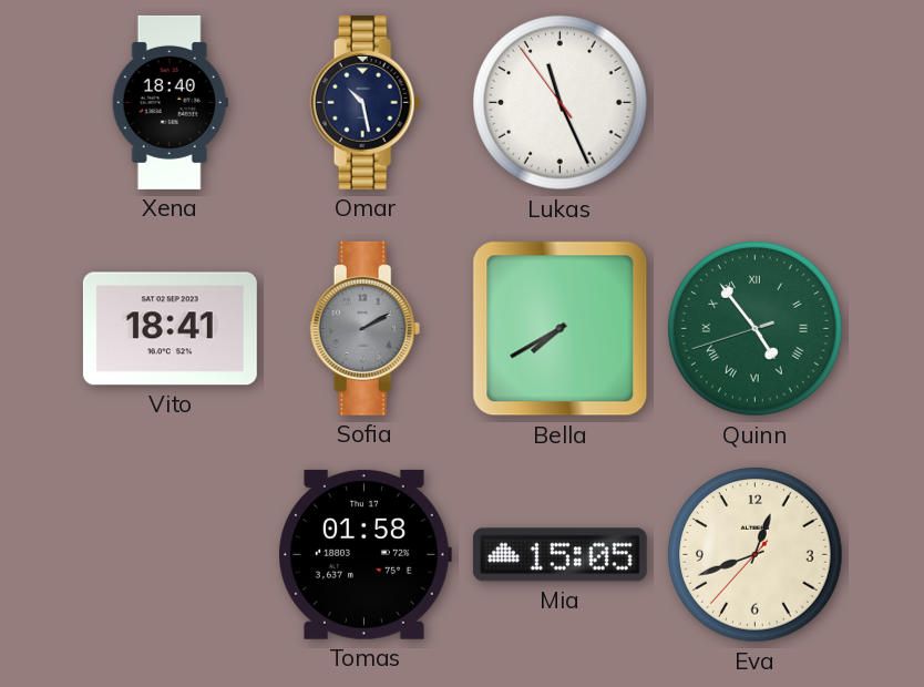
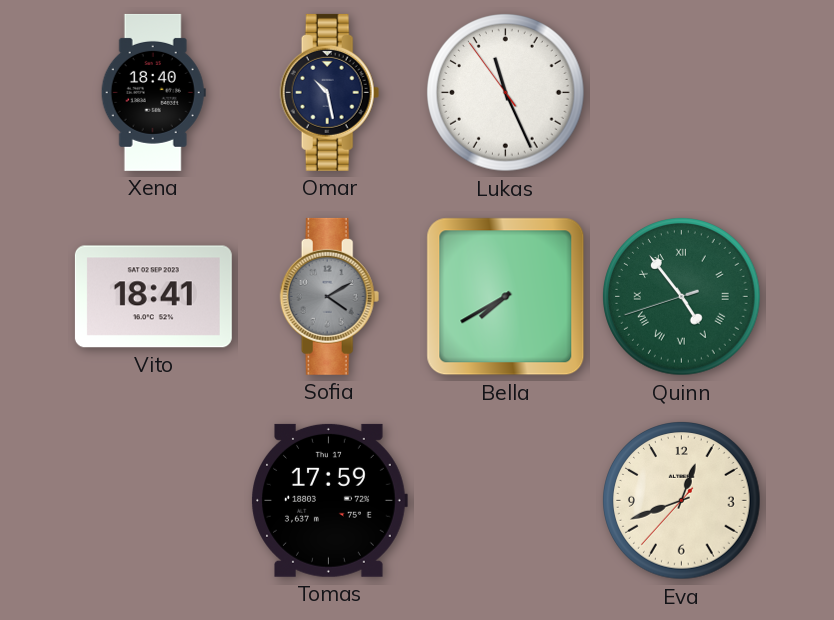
Sofia: 2:10 -> 4:10 (330, 296)
Tomas: 01:58 -> 17:59 (329, 500)
Mia: 15:05 -> none (559, 555)
